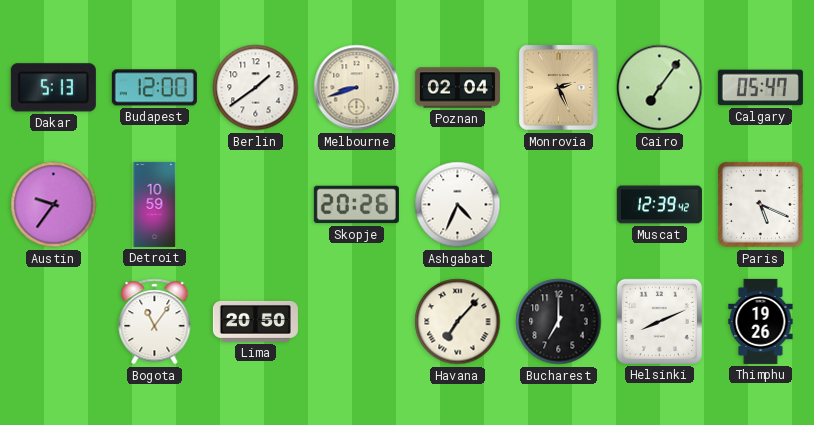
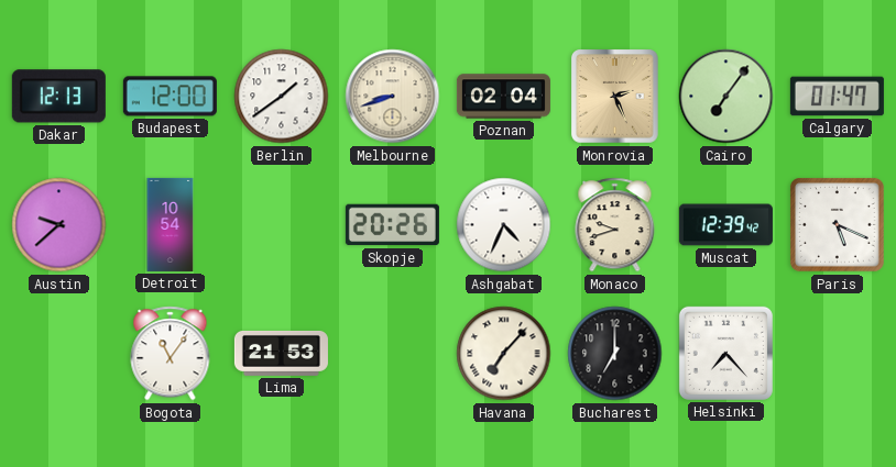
Dakar: 5:13 -> 12:13 (58, 97)
Calgary: 05:47 -> 01:47 (837, 97)
Austin: 9:36 -> 9:38 (59, 225)
Detroit: 10:59 -> 10:54 (171, 224)
Monaco: none -> 9:42 (615, 225)
Lima: 20:50 -> 21:53 (281, 353)
Helsinki: 8:11 -> 7:23 (725, 353)
Thimphu: 19:26 -> none (761, 321)
